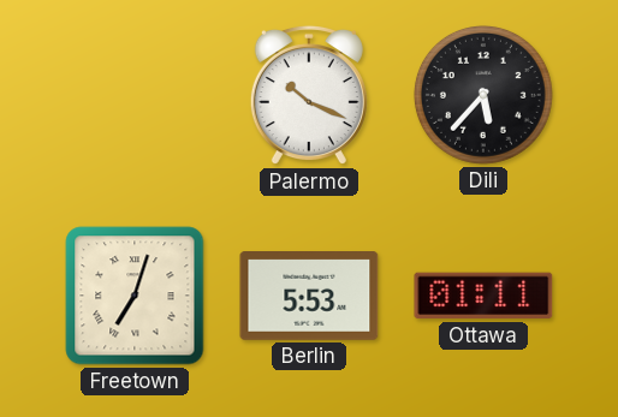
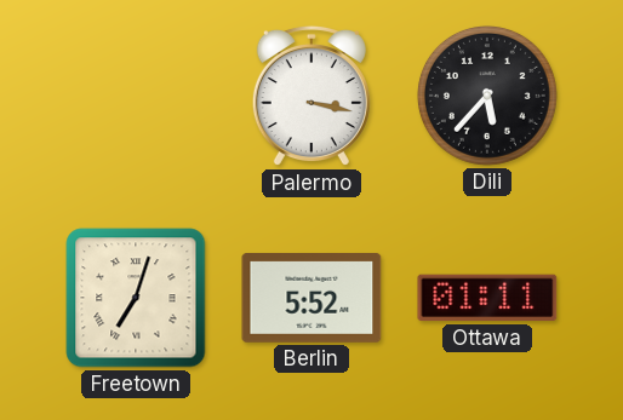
Palermo: 10:19 -> 3:17 (311, 96)
Berlin: 5:53 -> 5:52 (311, 299)
